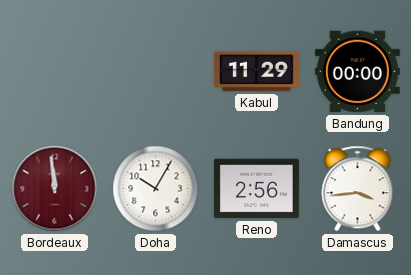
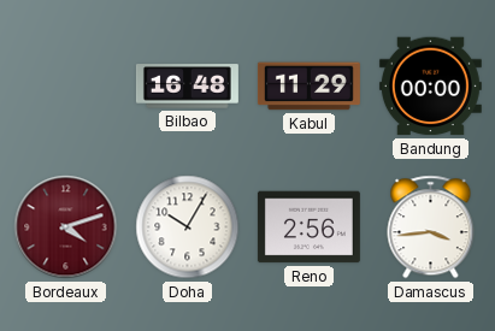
Bilbao: none -> 16:48 (187, 87)
Bordeaux: 11:59 -> 4:12 (66, 227)
